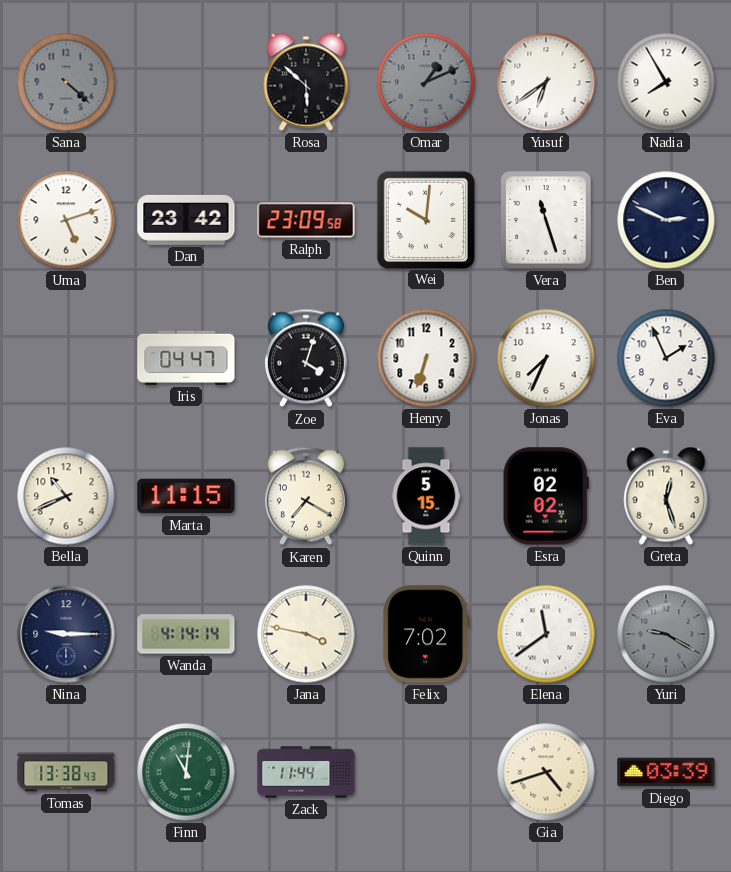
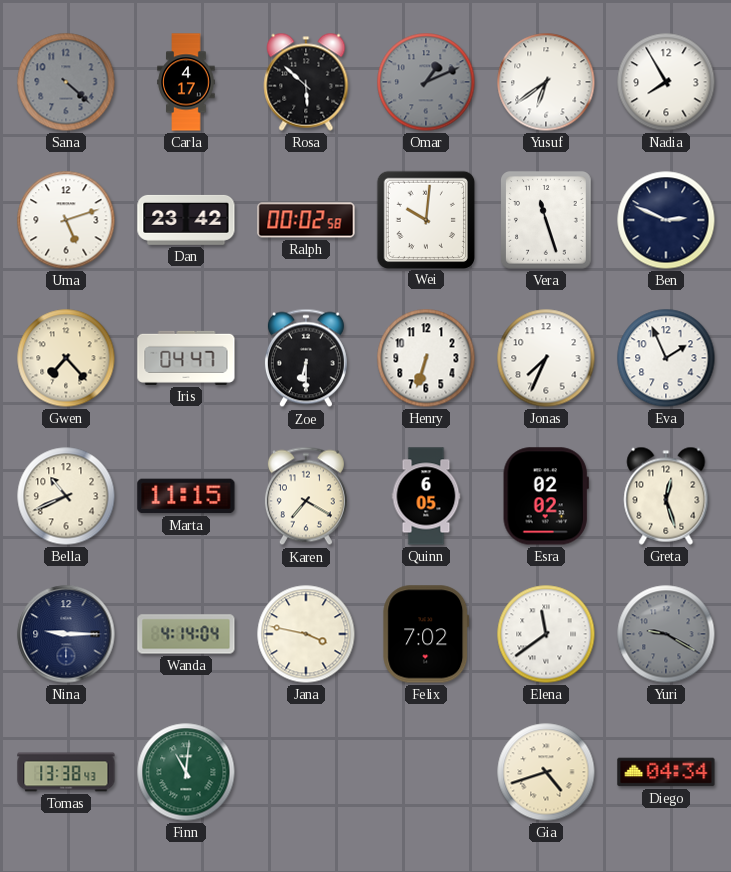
Carla: none -> 4:17 (186, 82)
Ralph: 23:09 -> 00:02 (306, 220)
Gwen: none -> 7:23 (66, 358)
Zoe: 4:03 -> 6:30 (306, 358)
Quinn: 5:15 -> 6:05 (426, 496)
Wanda: 4:14:14 -> 4:14:04 (186, 634)
Zack: 11:44 -> none (306, 772)
Diego: 03:39 -> 04:34 (666, 772)
